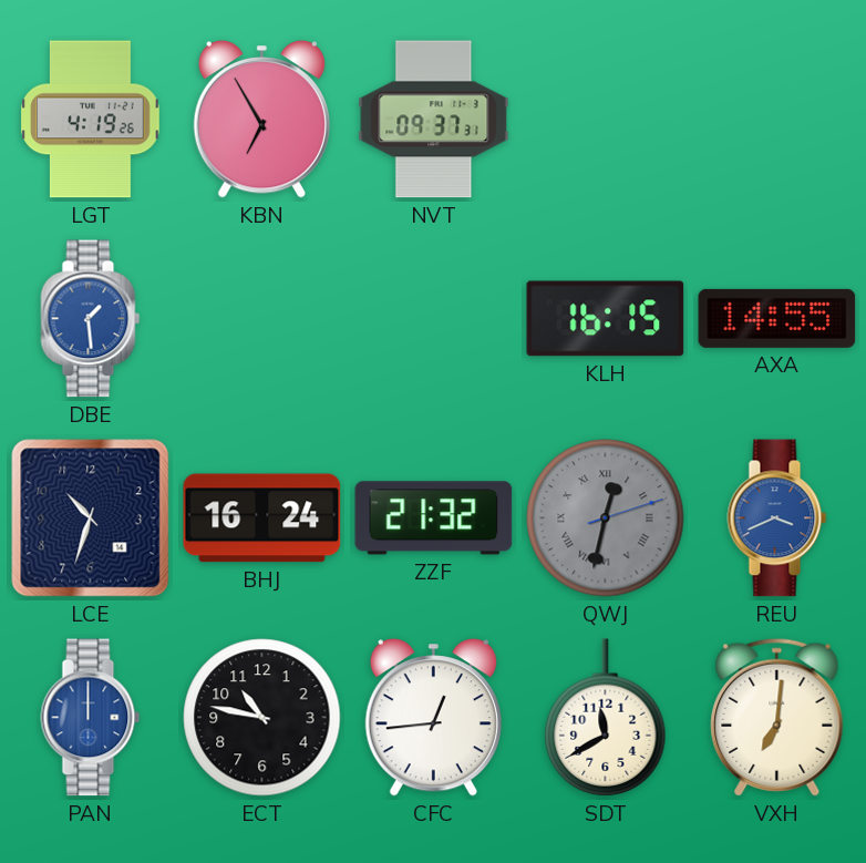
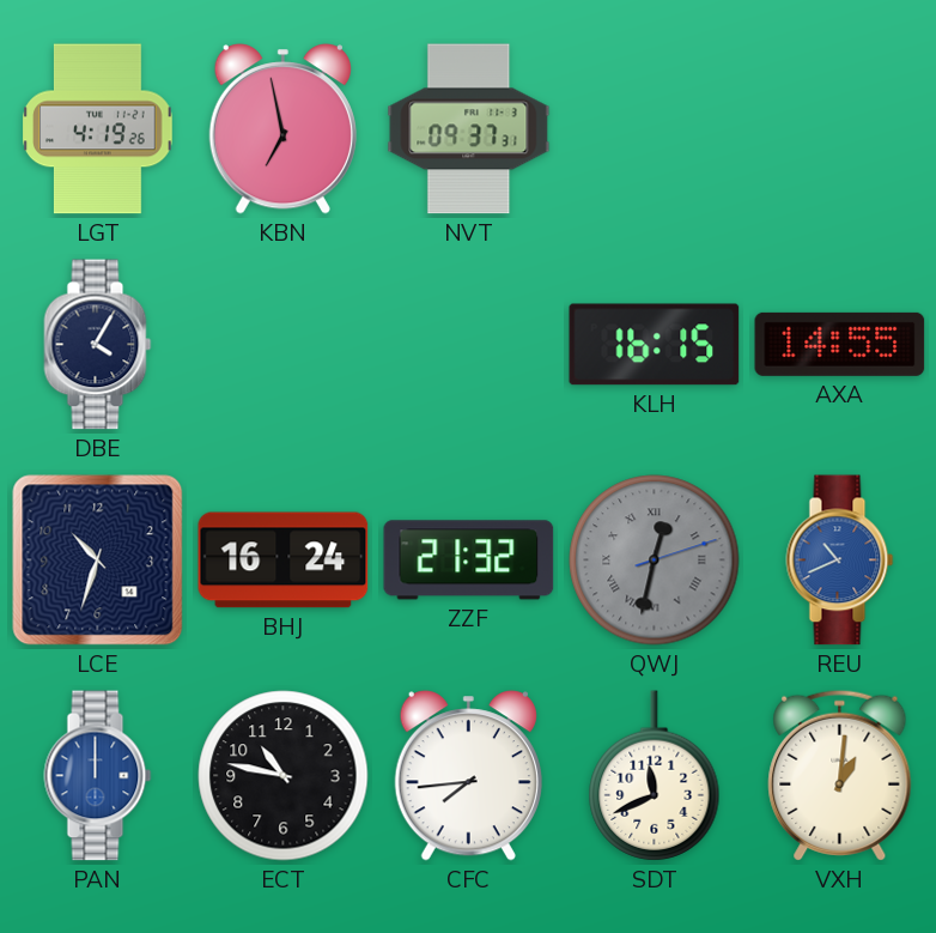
KBN: 6:55 -> 6:58 (282, 129)
DBE: 1:29 -> 4:05 (98, 345)
DBE dial: blue -> navy (98, 345)
REU: 3:41 -> 10:41 (840, 561)
CFC: 12:44 -> 7:44 (468, 776)
SDT: 11:40 -> 11:41 (655, 776)
VXH: 7:01 -> 1:01 (840, 775)
